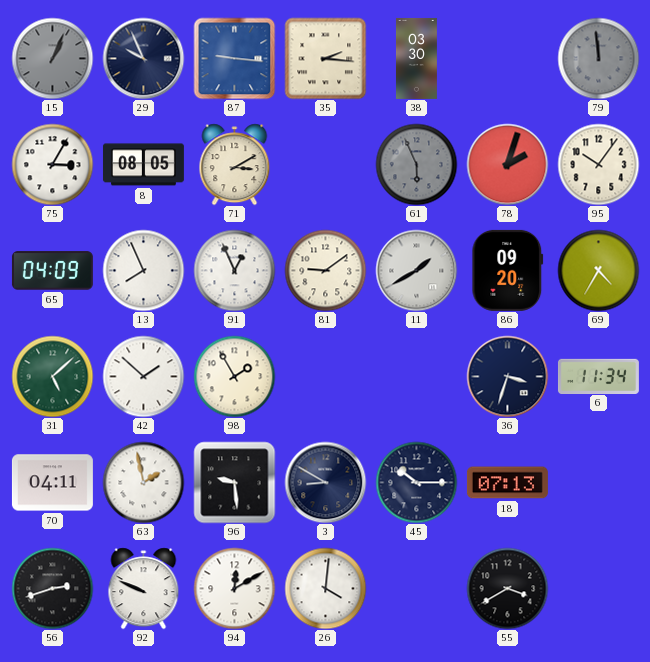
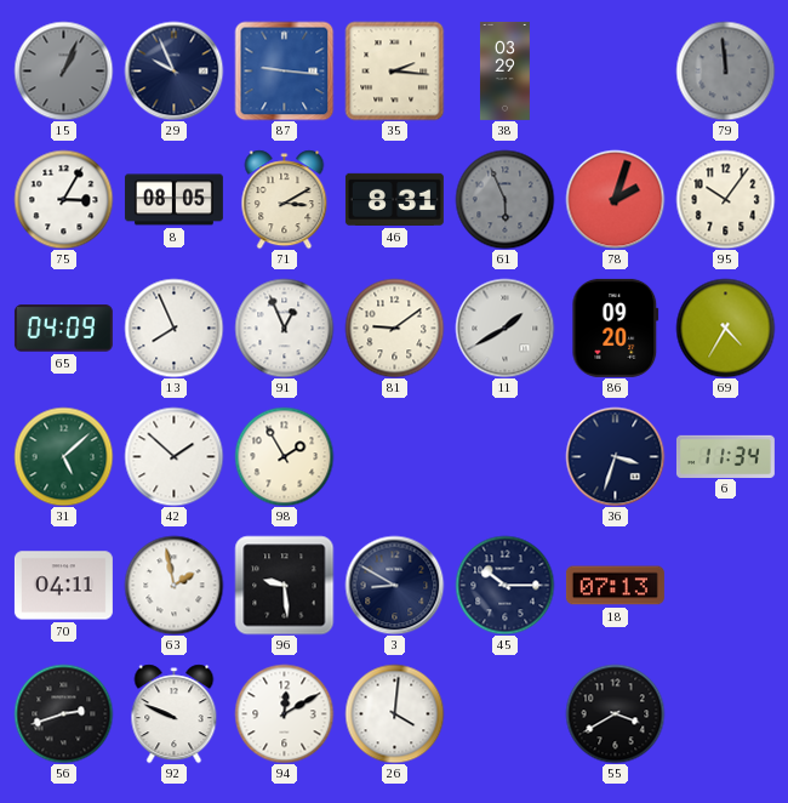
38: 03:30 -> 03:29 (504, 70)
46: none -> 8:31 (394, 199)
